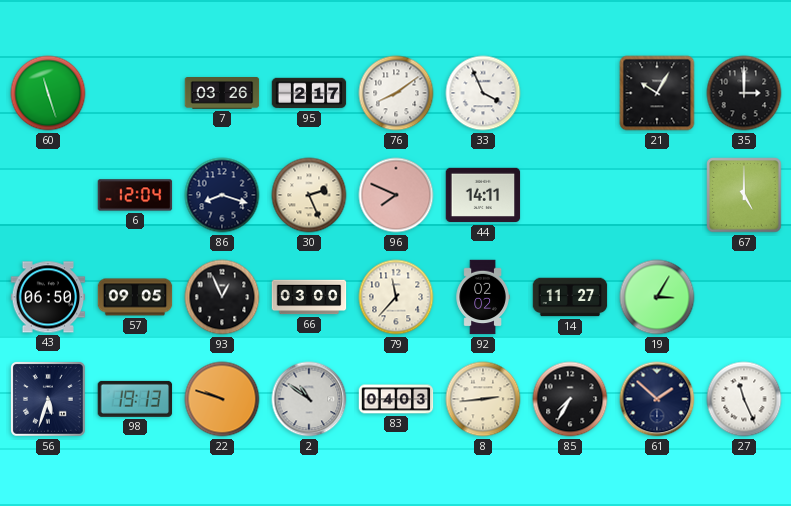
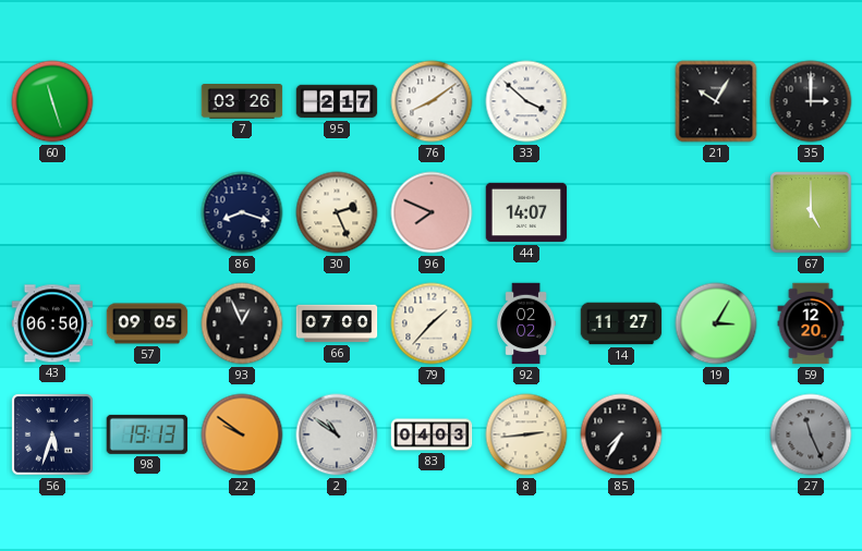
33: 3:56 -> 3:52 (526, 101)
6: 12:04 -> none (135, 195)
44: 14:11 -> 14:07 (526, 212)
66: 03:00 -> 07:00 (337, 323)
79: 11:37 -> 1:37 (432, 323)
59: none -> 12:20 (811, 323)
22: 9:48 -> 9:51 (242, 434)
61: 1:52 -> none (657, 399)
27 dial: white -> grey (811, 434)
